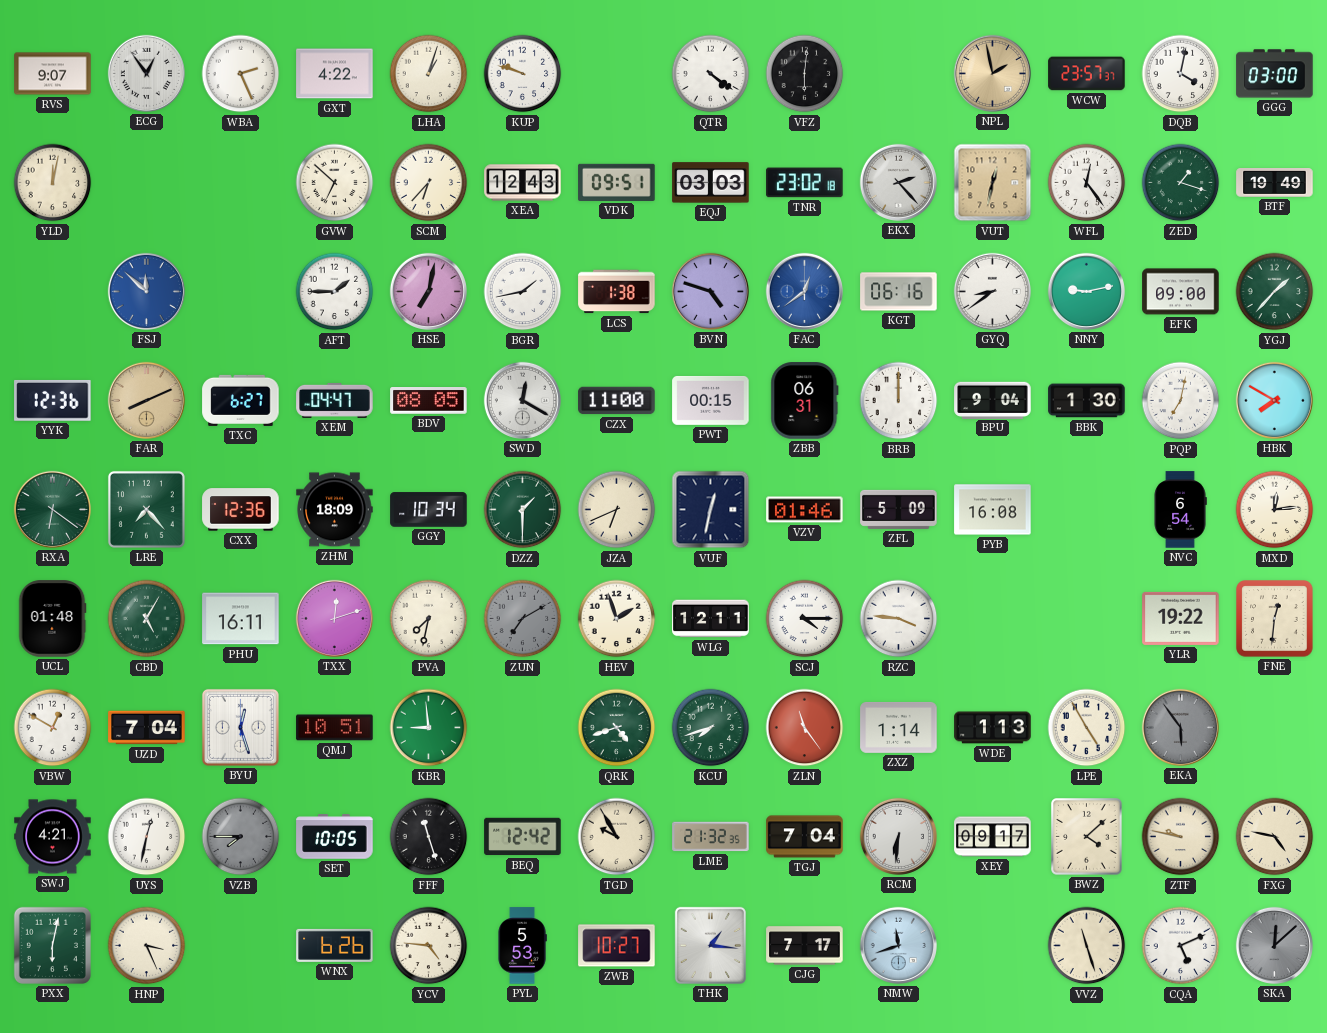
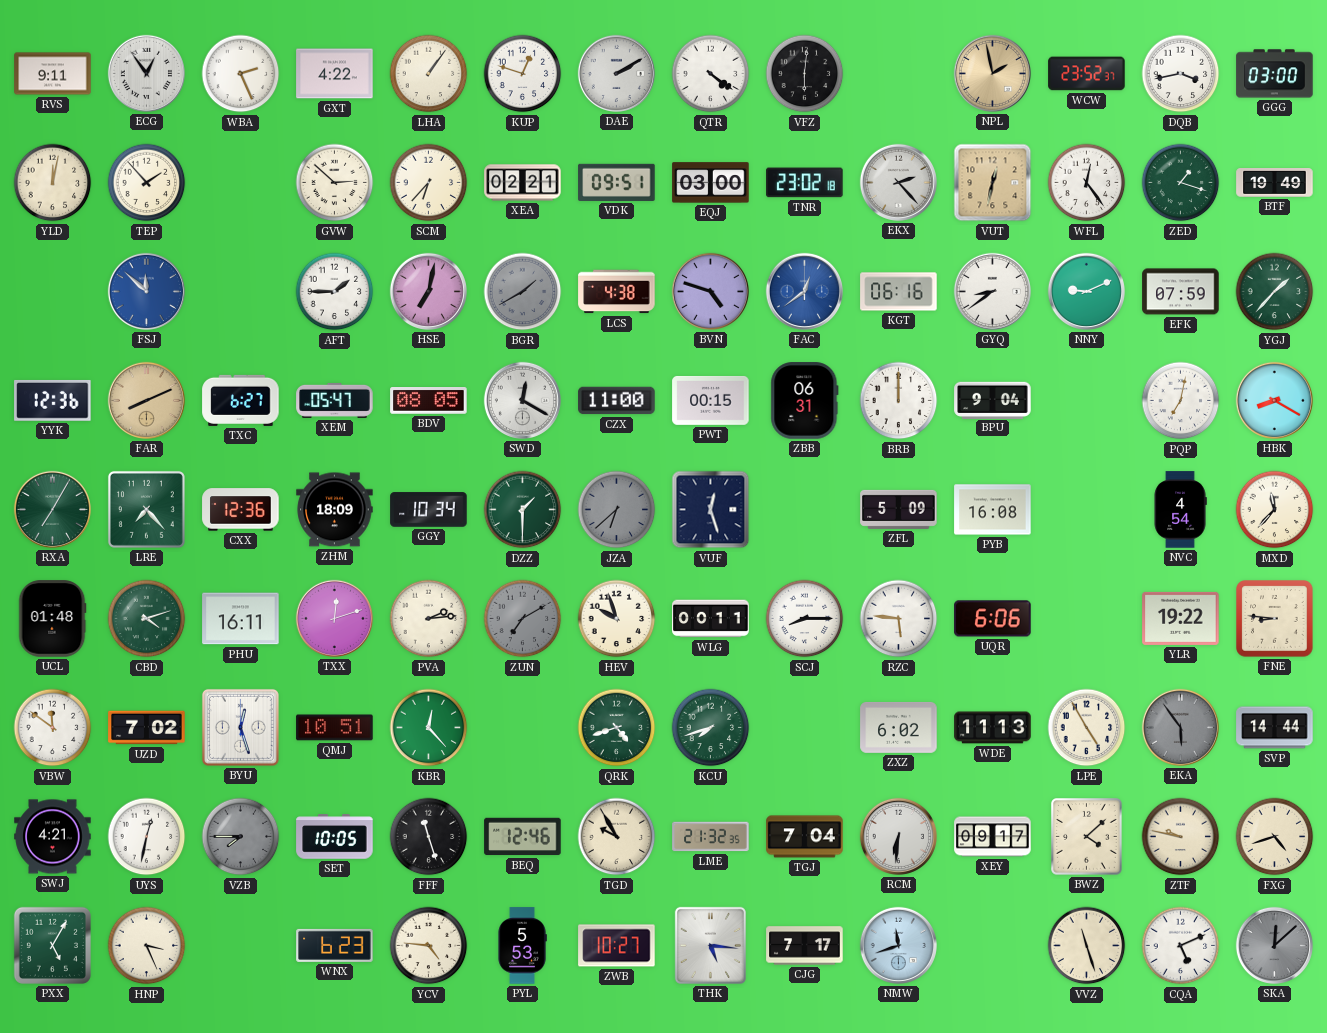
RVS: 9:07 -> 9:11 (53, 74)
LHA: 1:03 -> 1:06 (429, 74)
KUP: 9:48 -> 12:48 (523, 74)
DAE: none -> 2:10 (616, 73)
WCW: 23:57 -> 23:52 (1087, 74)
DQB: 4:02 -> 3:43 (1181, 74)
TEP: none -> 1:53 (147, 183)
GVW: 6:52 -> 2:52 (335, 183)
XEA: 12:43 -> 02:21 (523, 183)
EQJ: 03:03 -> 03:00 (711, 183)
BGR: 1:43 -> 1:40 (523, 292)
BGR dial: white -> grey (523, 292)
LCS: 1:38 -> 4:38 (617, 292)
NNY: 9:13 -> 9:11 (1086, 291)
EFK: 09:00 -> 07:59 (1181, 292)
XEM: 04:47 -> 05:47 (335, 400)
BBK: 1:30 -> none (1087, 401)
HBK: 7:50 -> 8:20 (1274, 400)
RXA: 6:21 -> 7:05 (52, 509)
JZA: 6:41 -> 6:38 (617, 510)
JZA dial: cream -> grey (617, 510)
VUF: 12:32 -> 12:27 (711, 510)
VZV: 01:46 -> none (805, 510)
NVC: 6:54 -> 4:54 (1180, 510)
MXD: 12:14 -> 11:37 (1275, 510)
CBD: 5:05 -> 4:12 (147, 619)
PVA: 7:32 -> 2:14 (429, 619)
HEV: 1:57 -> 9:57 (617, 619)
WLG: 12:11 -> 00:11 (711, 619)
SCJ: 4:15 -> 8:15 (805, 619)
RZC: 3:46 -> 5:46 (899, 619)
UQR: none -> 6:06 (993, 619)
FNE: 12:31 -> 8:46 (1275, 619)
VBW: 12:50 -> 11:51 (53, 728)
UZD: 7:04 -> 7:02 (147, 728)
KBR: 8:59 -> 12:23 (429, 728)
ZLN: 11:24 -> none (805, 728)
ZXZ: 1:14 -> 6:02 (899, 728)
WDE: 1:13 -> 11:13 (993, 728)
SVP: none -> 14:44 (1275, 728)
BEQ: 12:42 -> 12:46 (523, 837)
FXG: 4:47 -> 4:42 (1275, 837)
PXX: 6:02 -> 5:05 (52, 945)
WNX: 6:26 -> 6:23 (335, 945)
THK: 1:16 -> 5:16 (710, 945)
